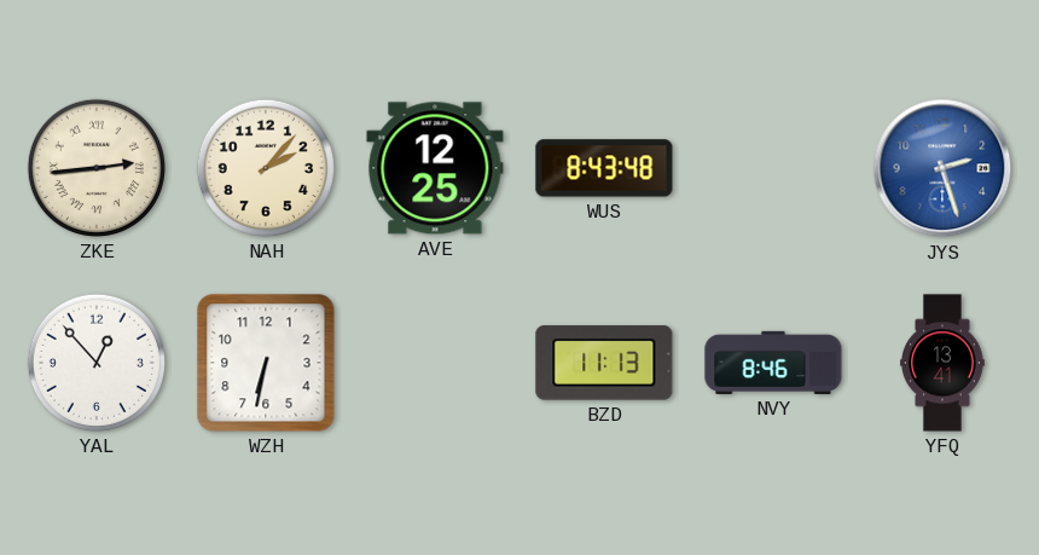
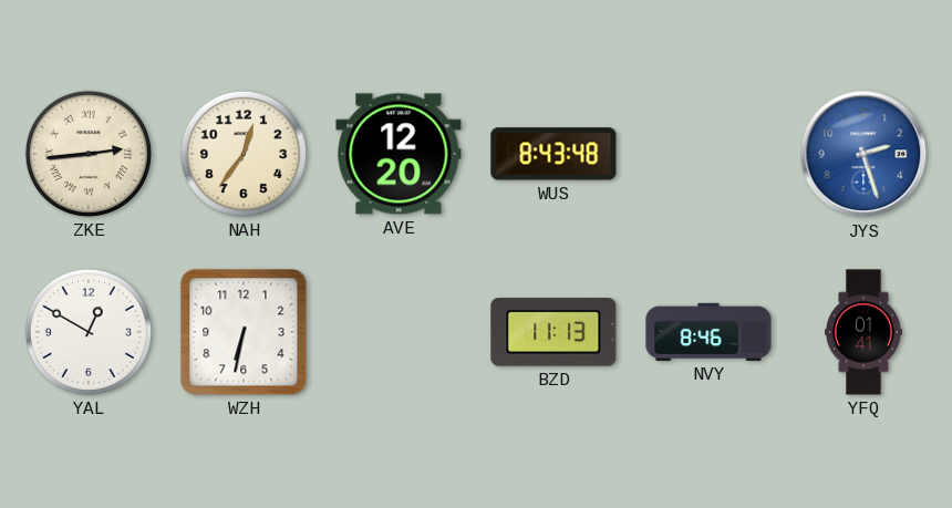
NAH: 2:07 -> 12:36 (244, 154)
AVE: 12:25 -> 12:20 (399, 154)
YAL: 12:53 -> 12:50 (89, 332)
YFQ: 13:41 -> 01:41 (863, 332)
